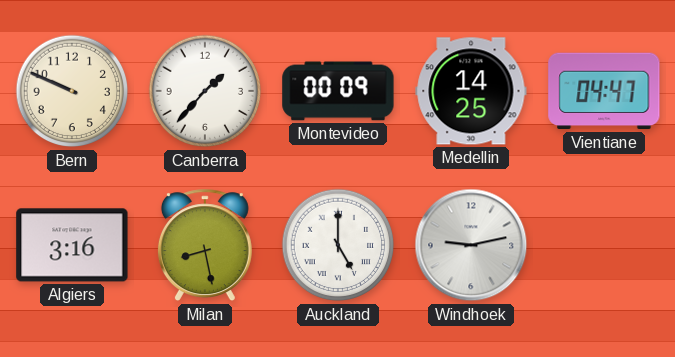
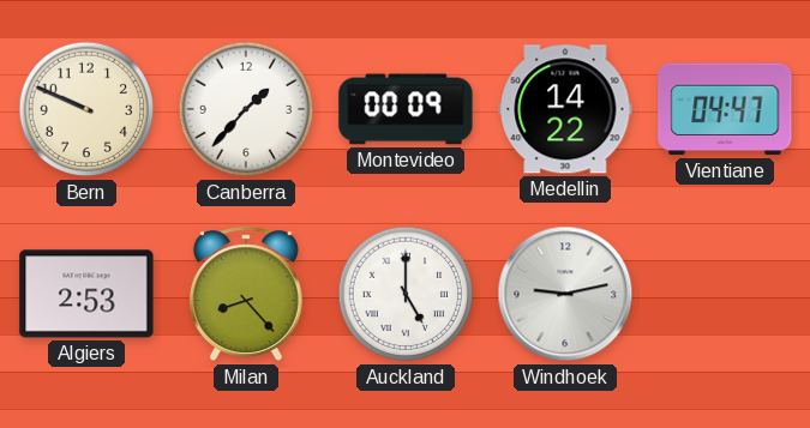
Medellin: 14:25 -> 14:22 (565, 109)
Algiers: 3:16 -> 2:53 (86, 294)
Milan: 8:28 -> 8:23 (246, 295)
